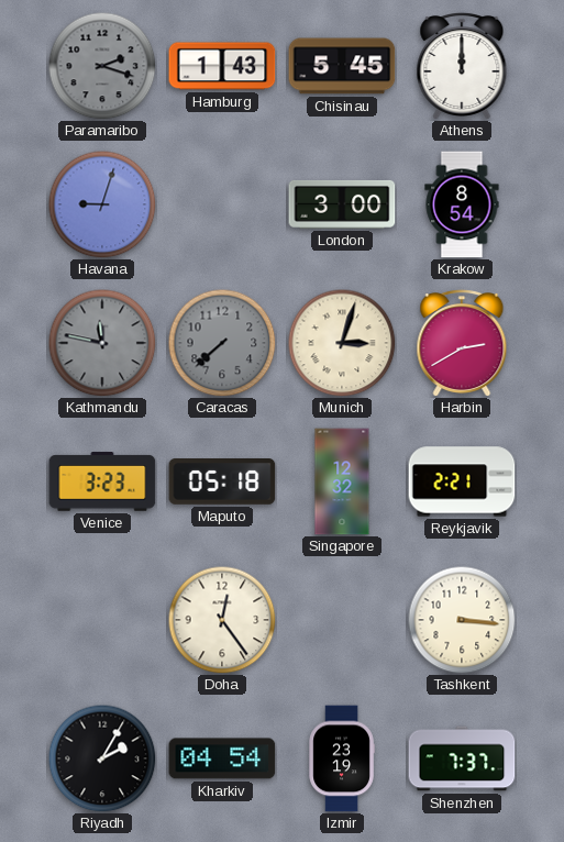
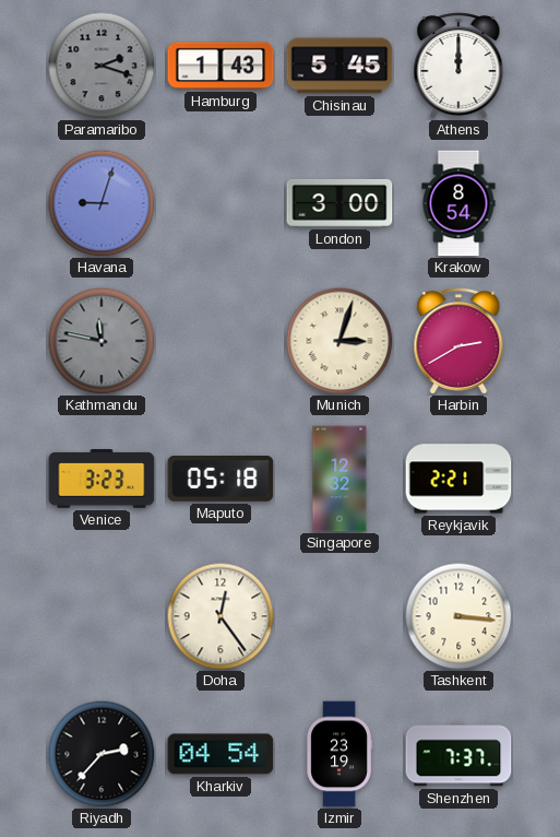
Caracas: 7:38 -> none (222, 343)
Riyadh: 2:05 -> 2:37 (102, 754)
